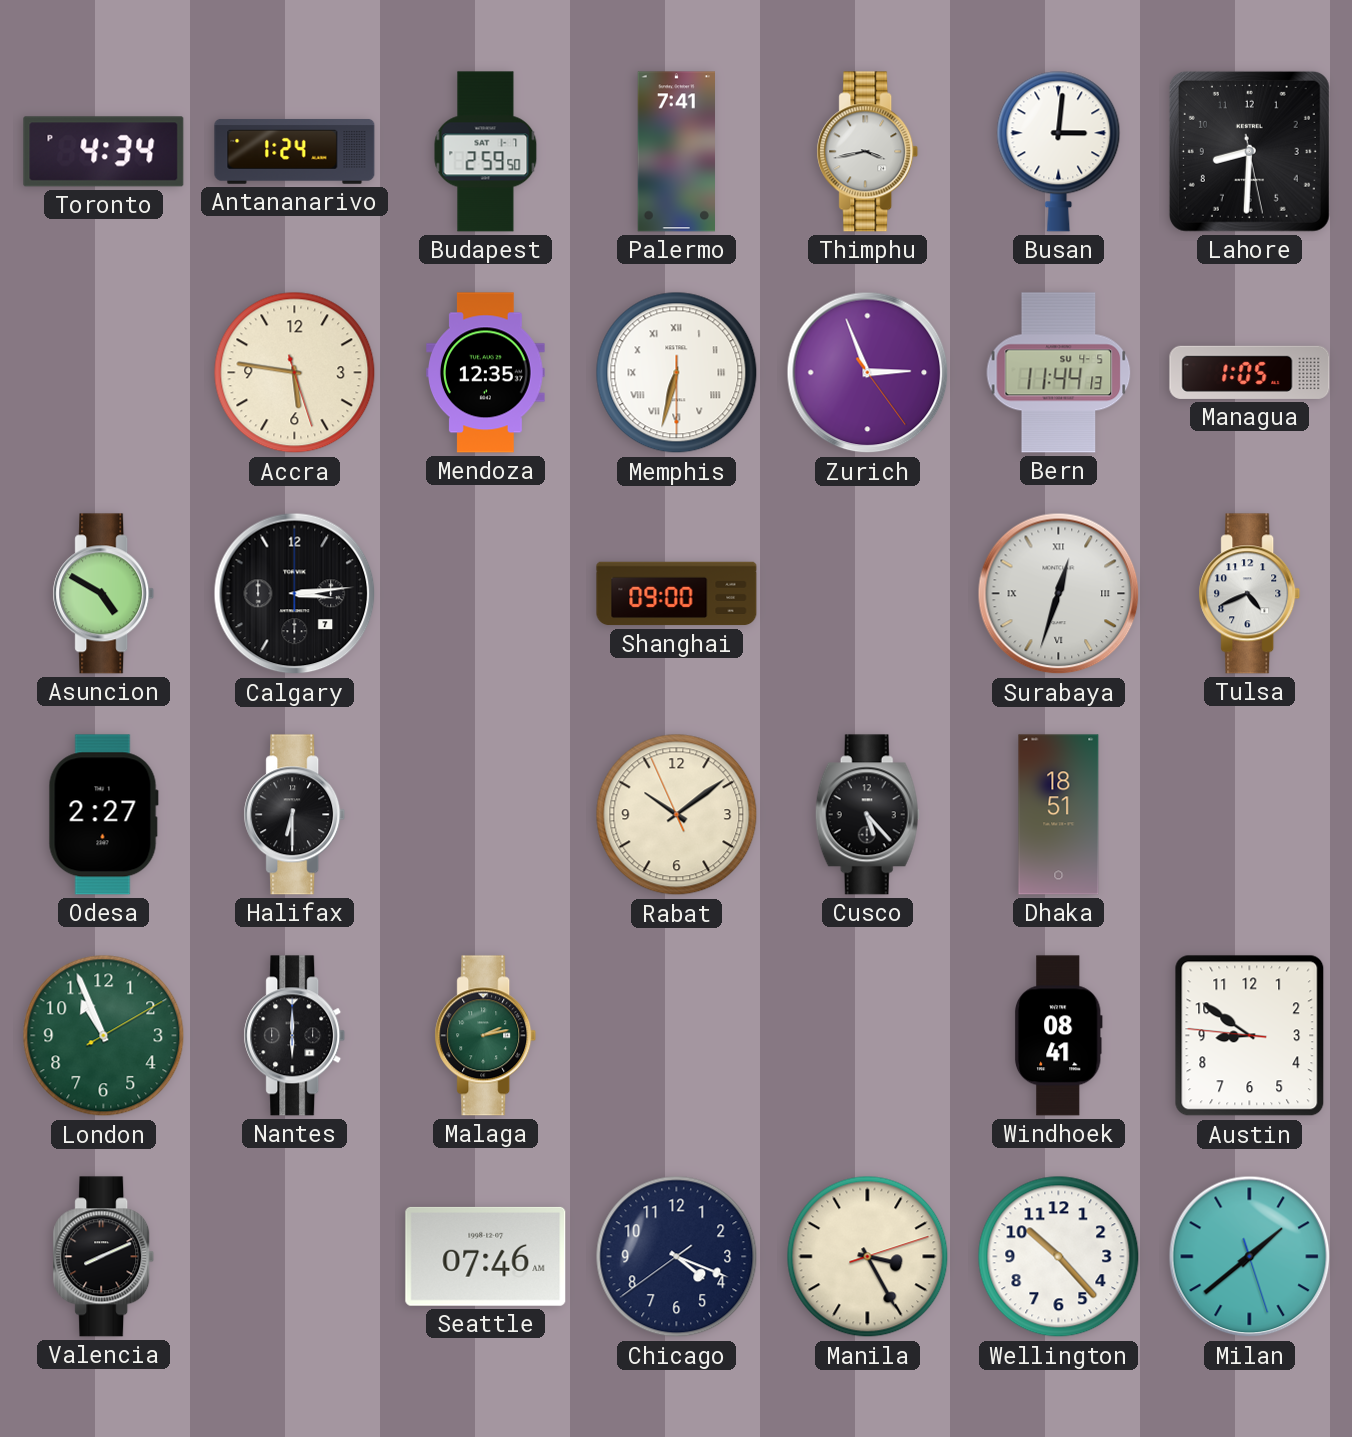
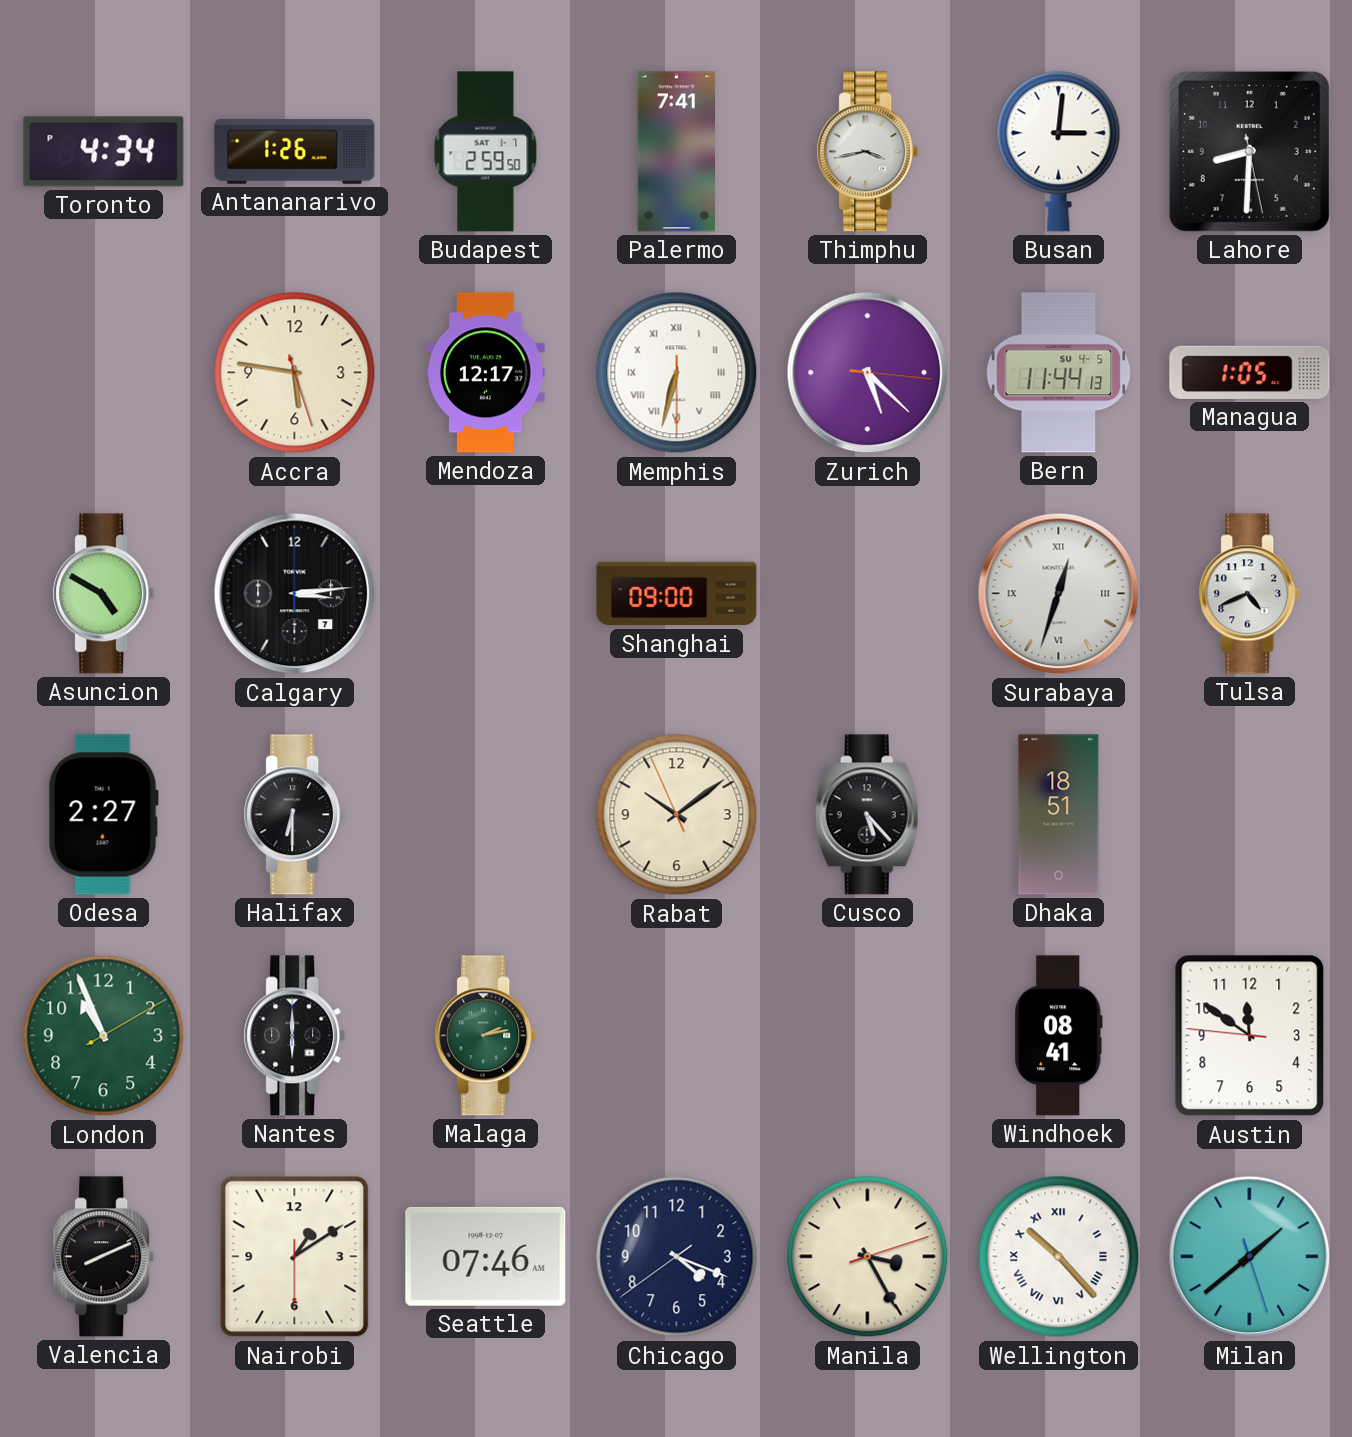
Antananarivo: 1:24 -> 1:26 (295, 151)
Mendoza: 12:35 -> 12:17 (486, 373)
Zurich: 2:56 -> 5:22 (868, 373)
Austin: 8:50 -> 11:50 (1250, 1036)
Nairobi: none -> 1:09 (295, 1257)
Wellington numerals: Arabic -> Roman (1059, 1257)
